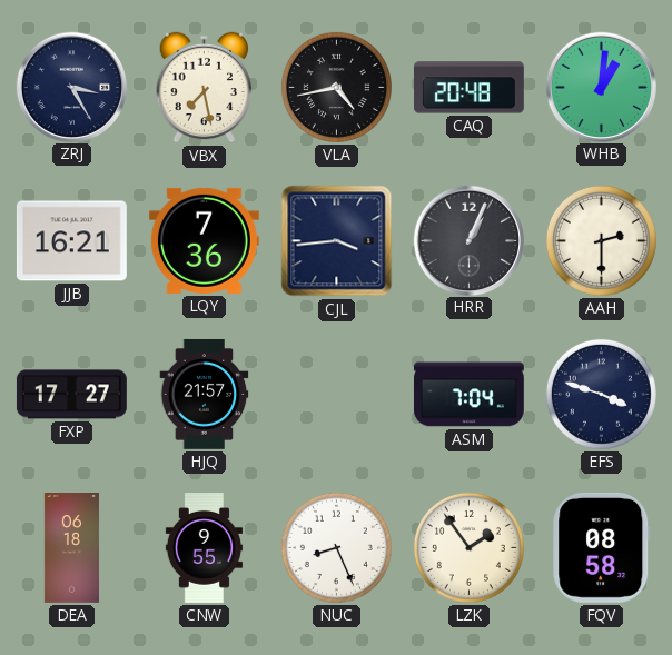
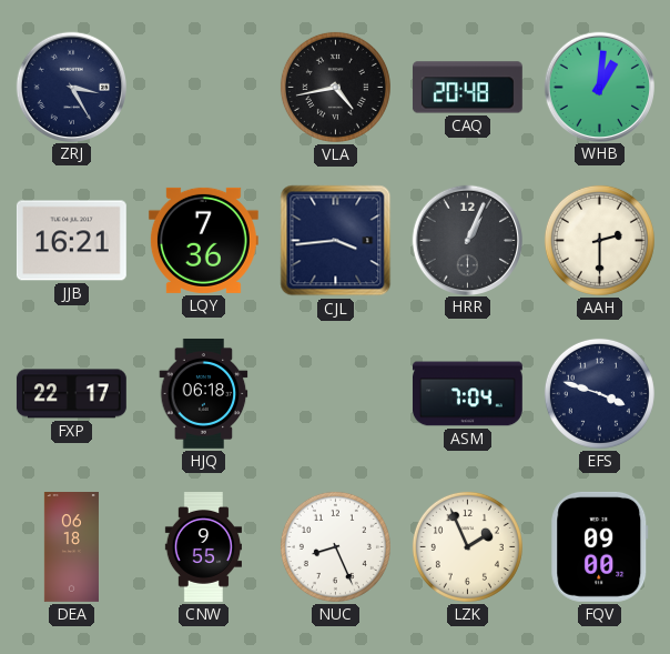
VBX: 7:28 -> none (205, 88)
FXP: 17:27 -> 22:17 (71, 394)
HJQ: 21:57 -> 06:18 (204, 393)
LZK: 1:54 -> 1:56 (467, 546)
FQV: 08:58 -> 09:00 (600, 546)
